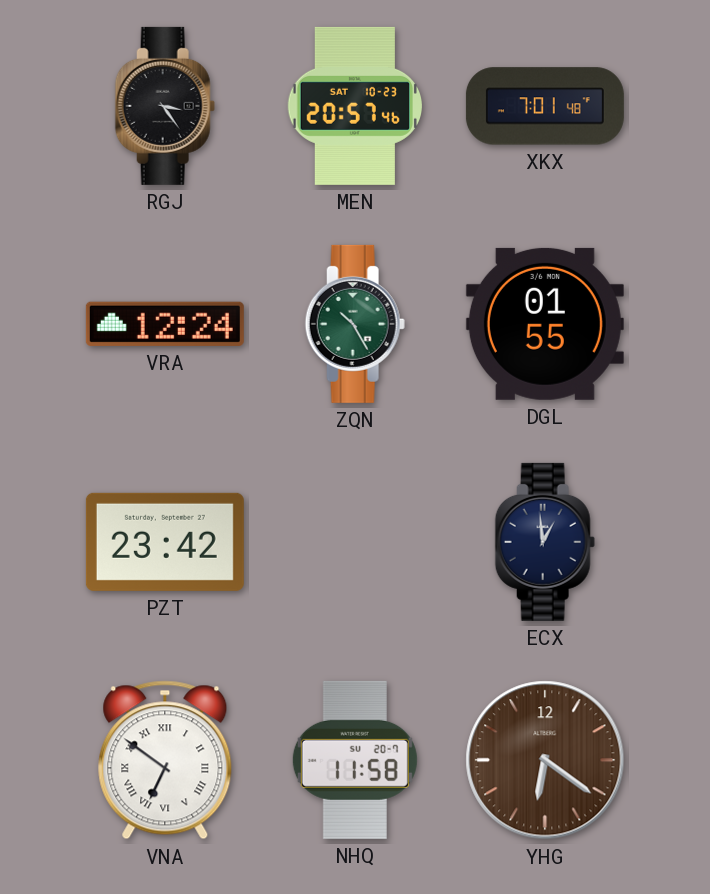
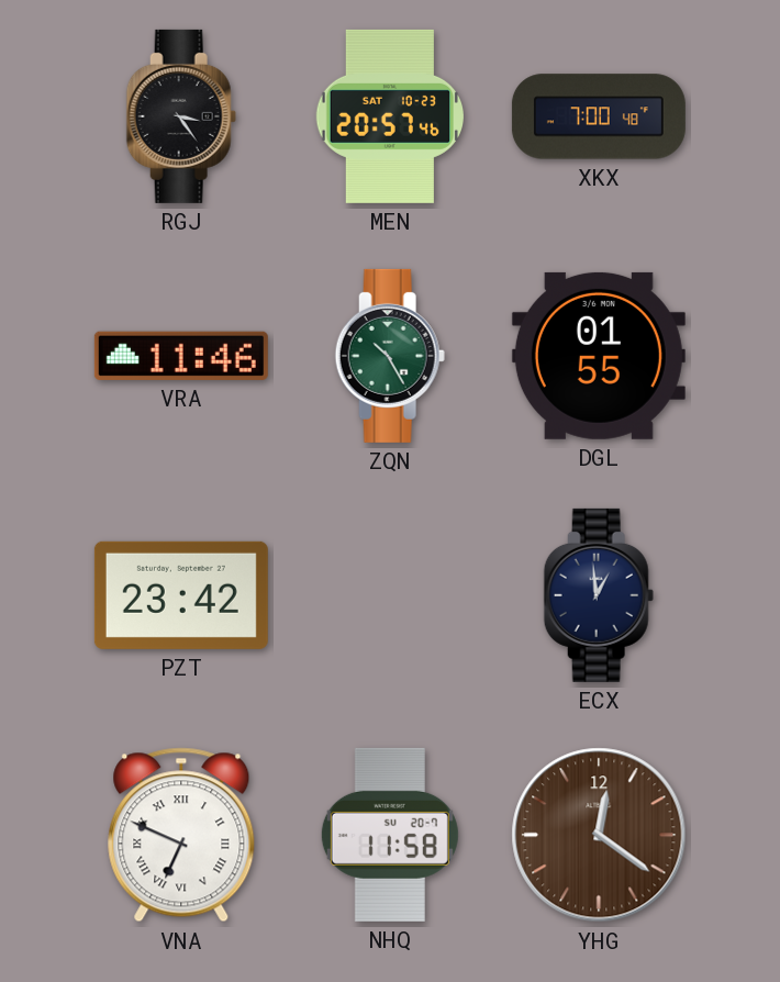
XKX: 7:01 -> 7:00 (599, 116)
VRA: 12:24 -> 11:46 (181, 356)
VNA: 6:51 -> 6:49 (181, 835)
YHG: 6:21 -> 12:21 (599, 835)
